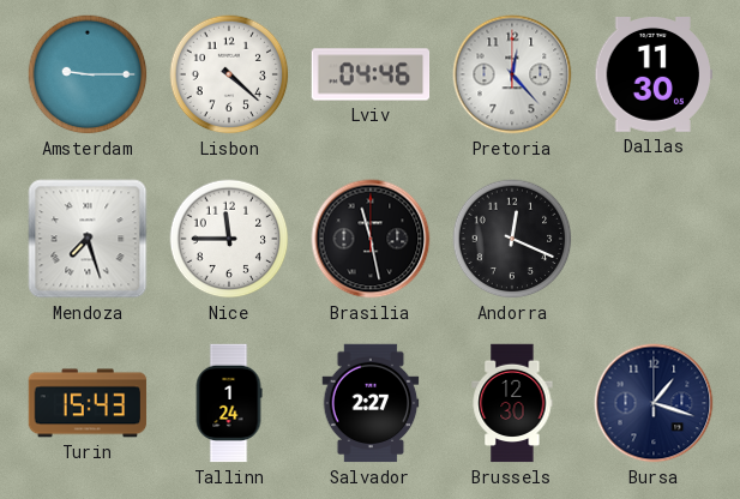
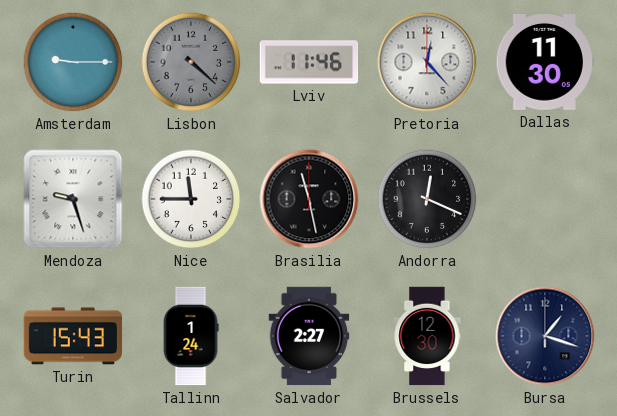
Lisbon dial: white -> grey (191, 62)
Lviv: 04:46 -> 11:46 (309, 62)
Mendoza: 7:27 -> 9:27 (73, 199)
